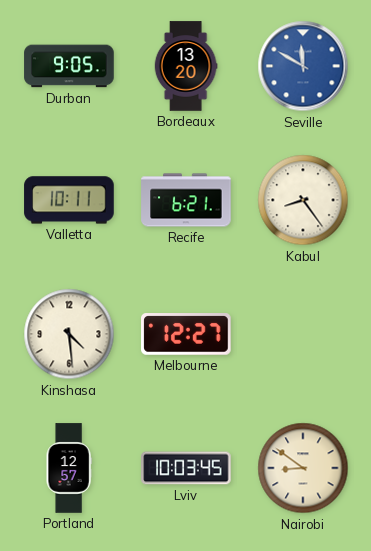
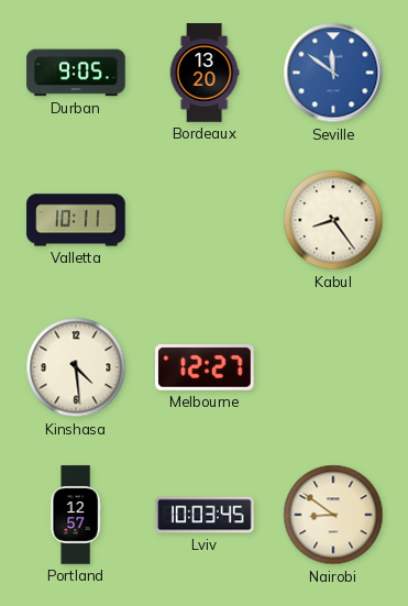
Seville: 11:50 -> 11:51 (333, 73)
Recife: 6:21 -> none (186, 200)
